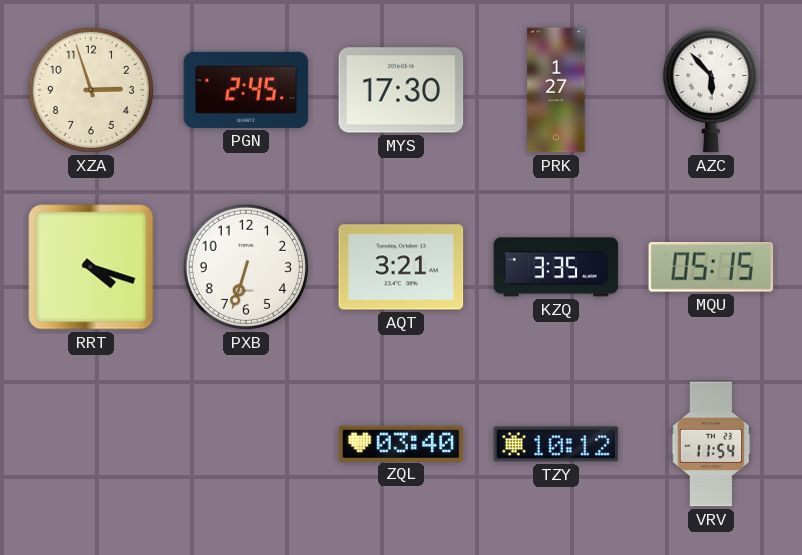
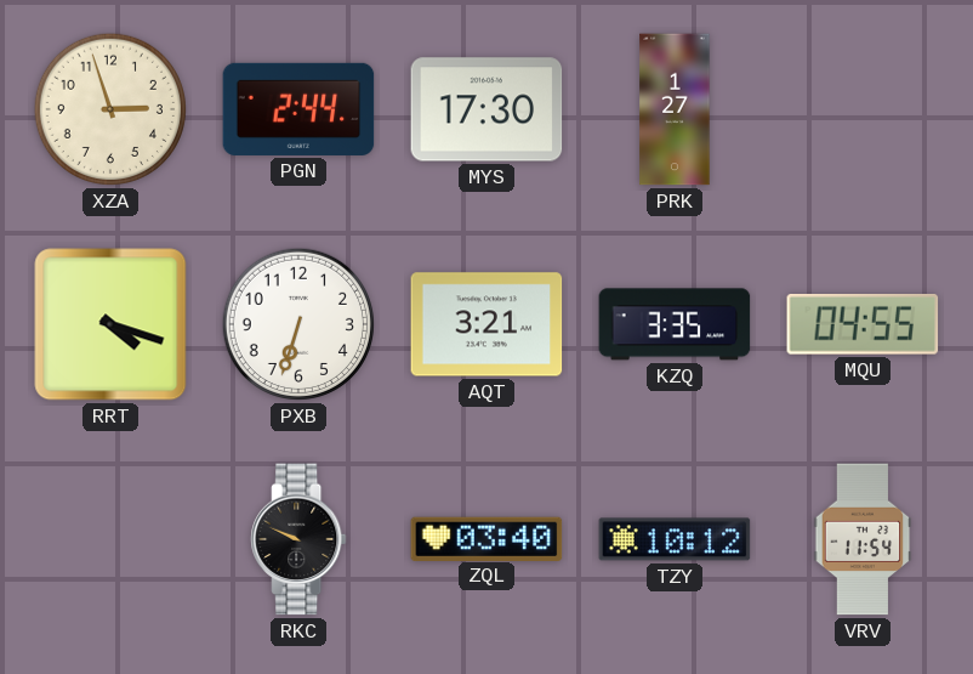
PGN: 2:45 -> 2:44 (298, 109)
AZC: 5:53 -> none (711, 90)
MQU: 05:15 -> 04:55 (863, 325)
RKC: none -> 9:49 (298, 539)
